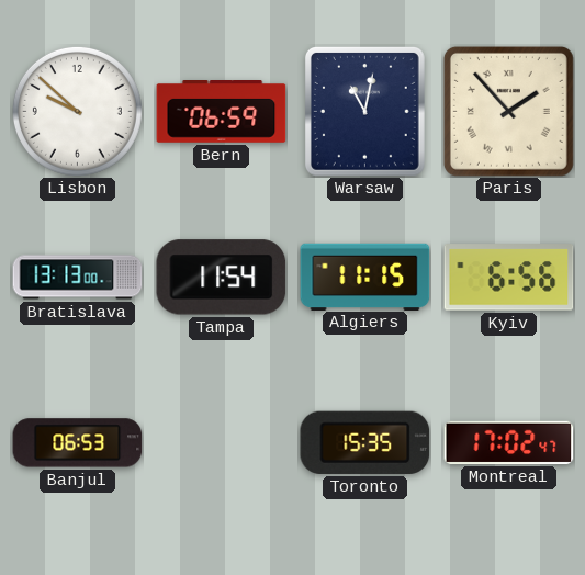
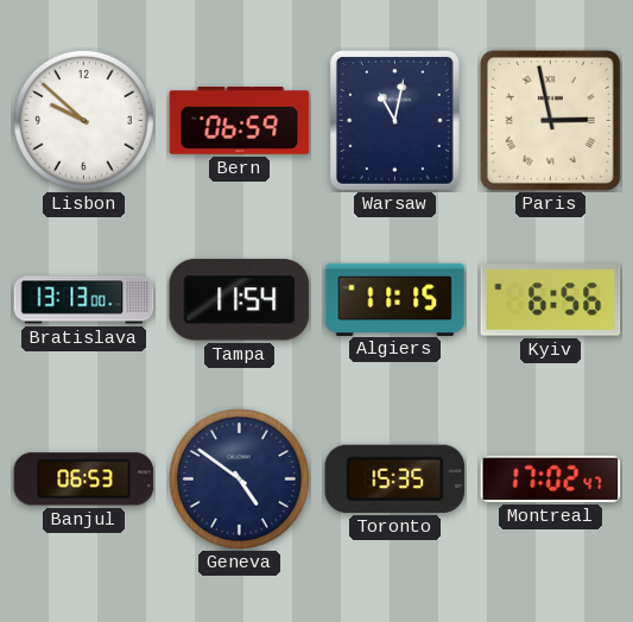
Paris: 1:53 -> 2:58 (550, 120)
Geneva: none -> 4:51 (239, 478)
